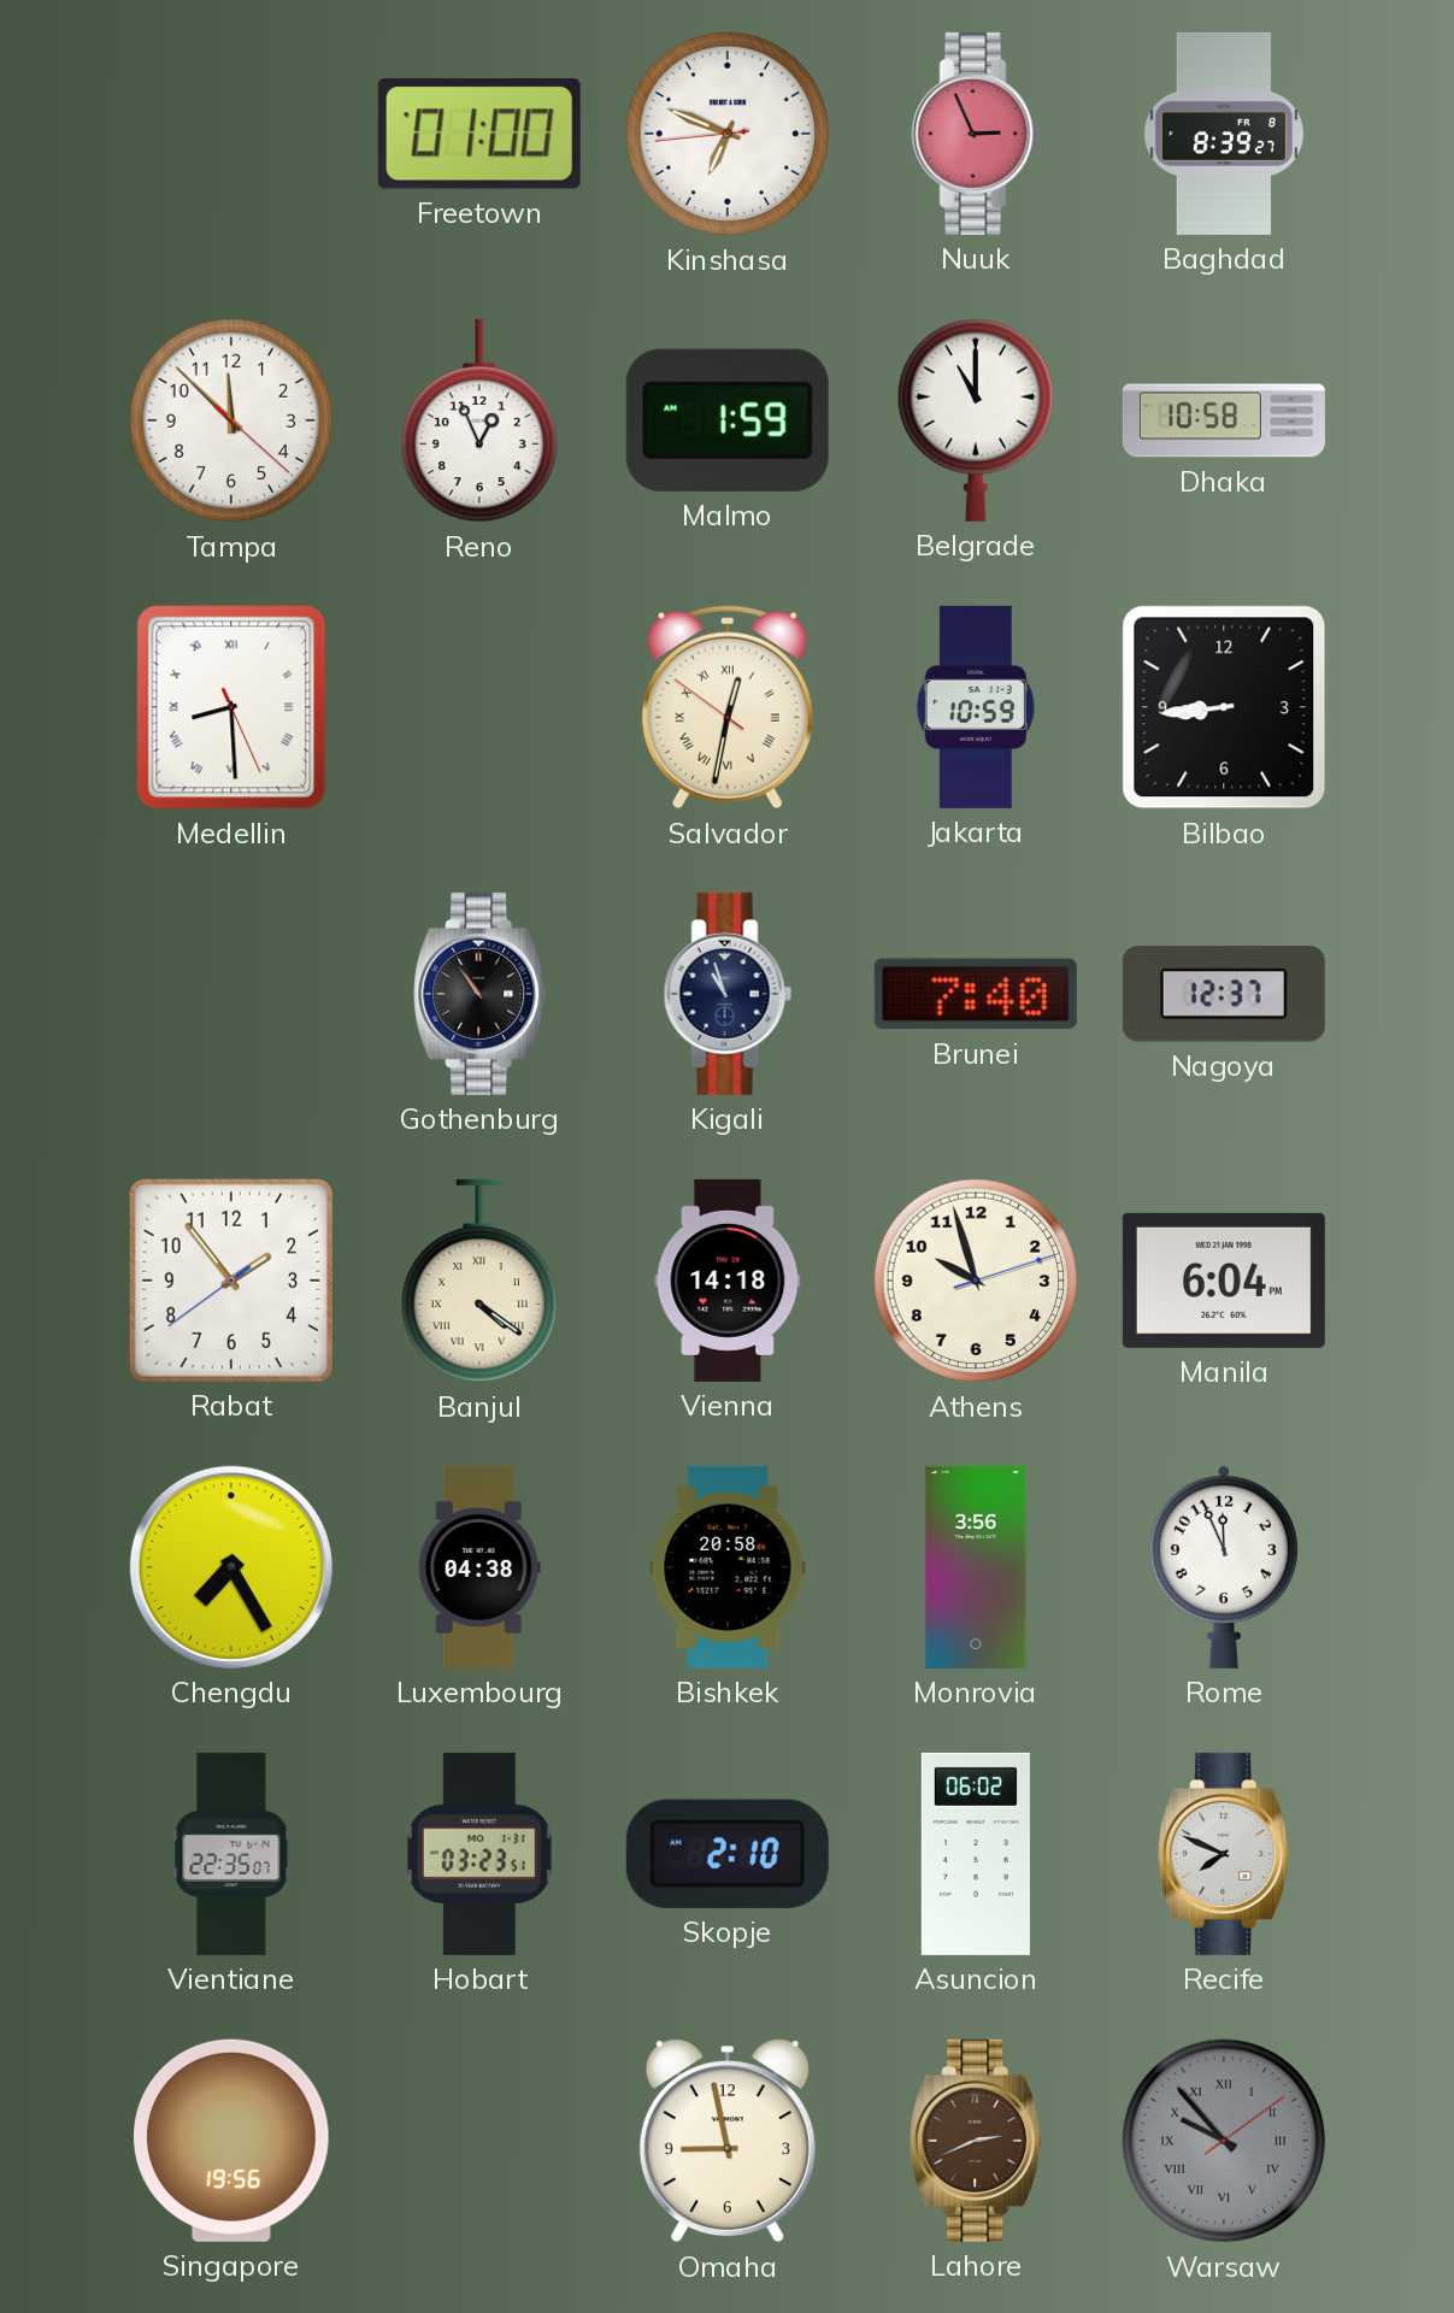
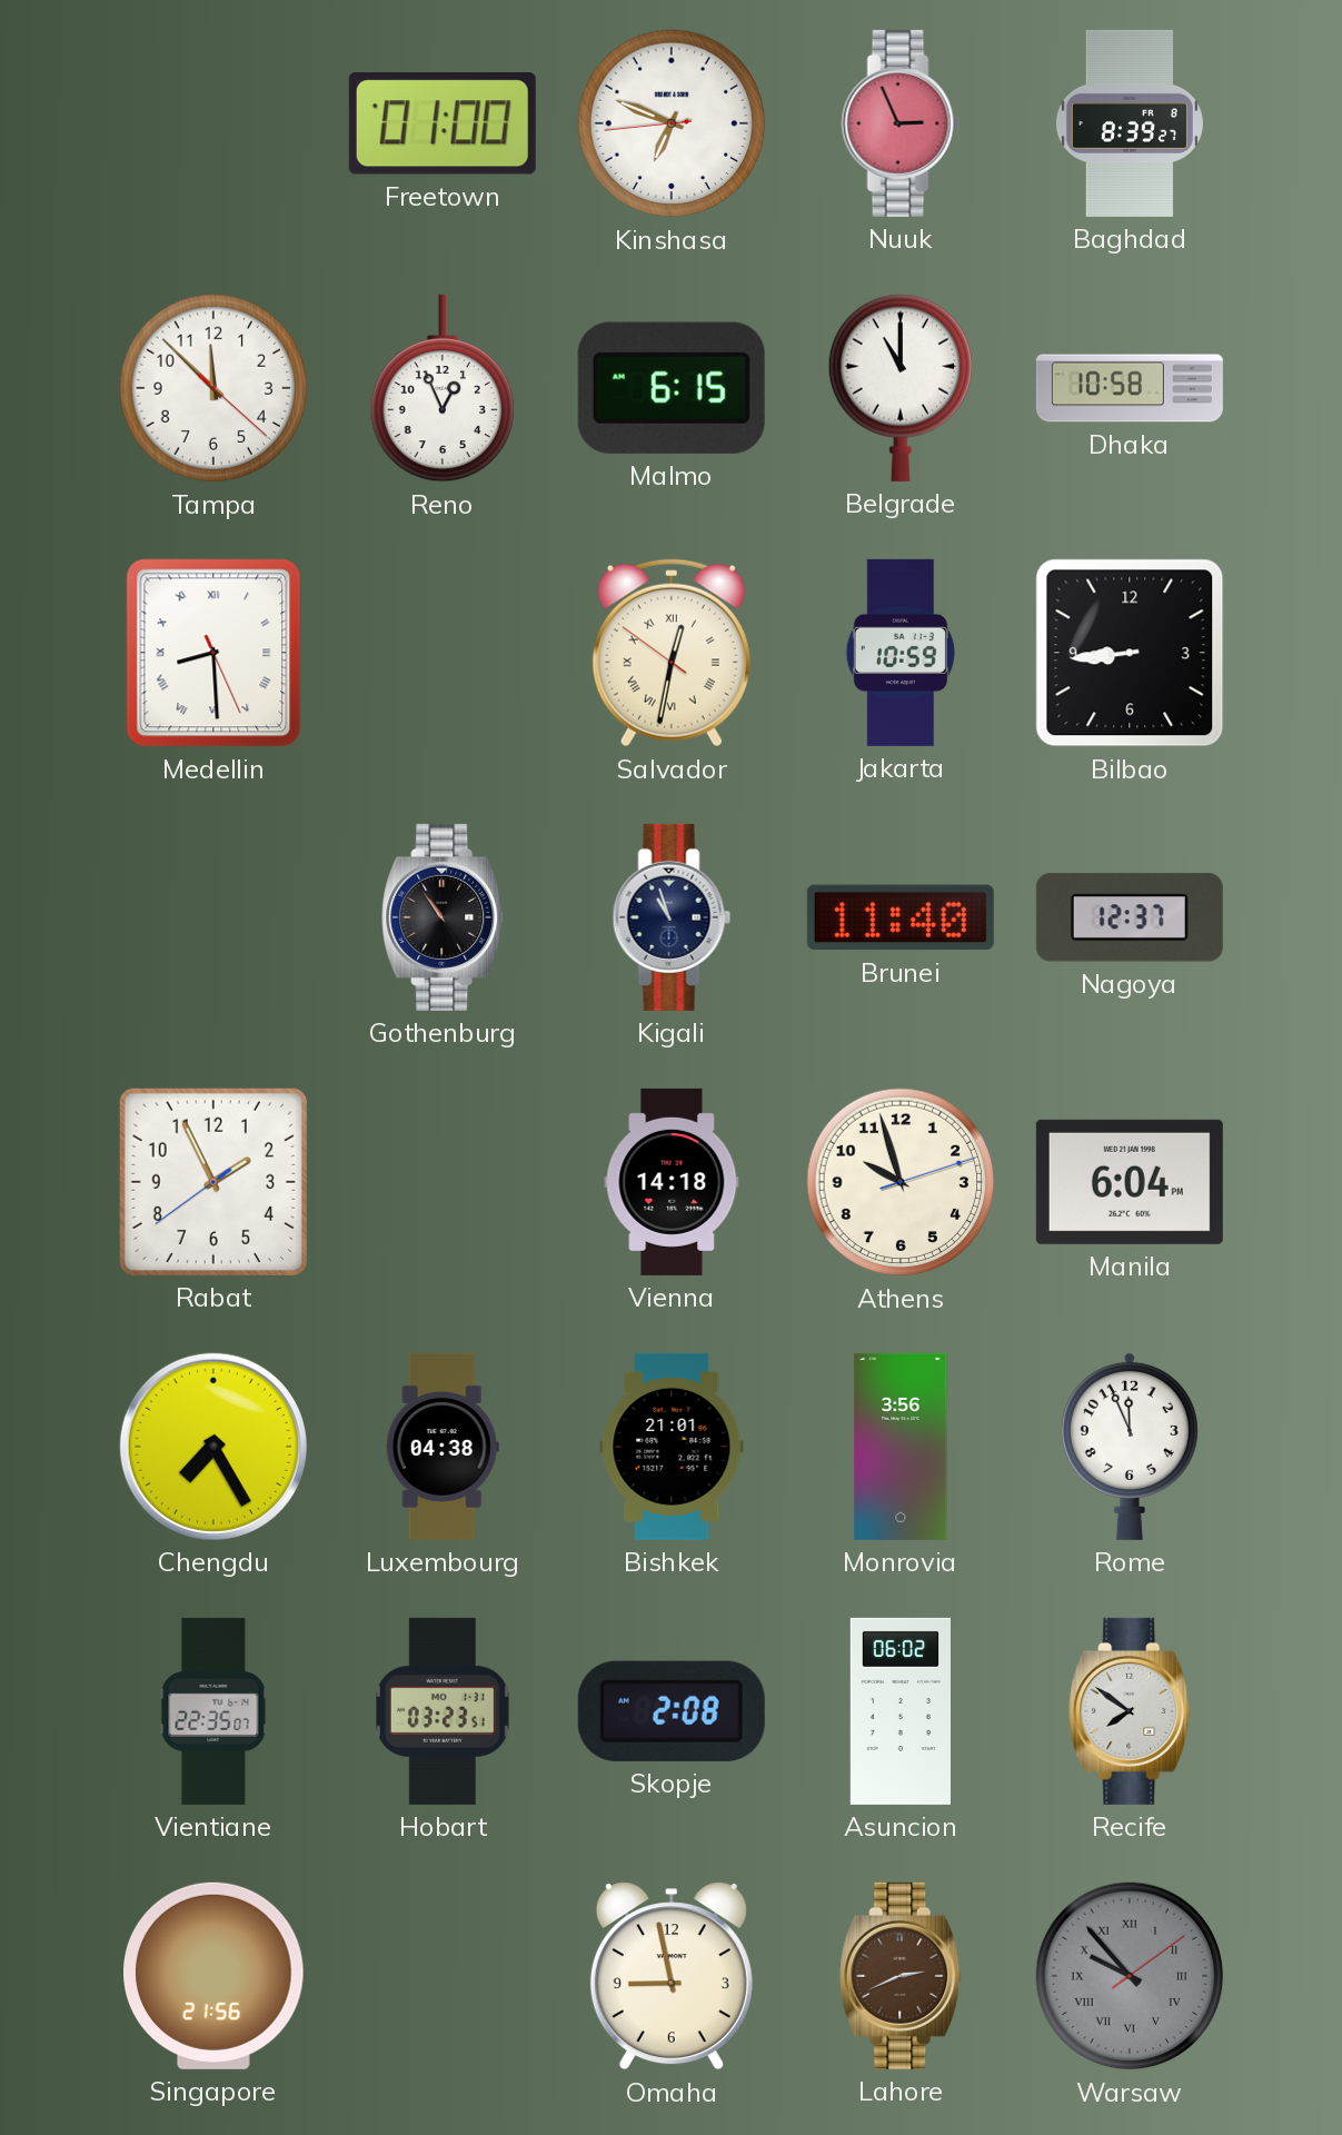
Malmo: 1:59 -> 6:15 (672, 388)
Brunei: 7:40 -> 11:40 (901, 917)
Rabat: 1:53 -> 1:55 (213, 1182)
Banjul: 4:21 -> none (479, 1281)
Bishkek: 20:58 -> 21:01 (672, 1447)
Skopje: 2:10 -> 2:08 (672, 1711)
Recife: 7:49 -> 7:51 (1131, 1711)
Singapore: 19:56 -> 21:56 (215, 1976)
